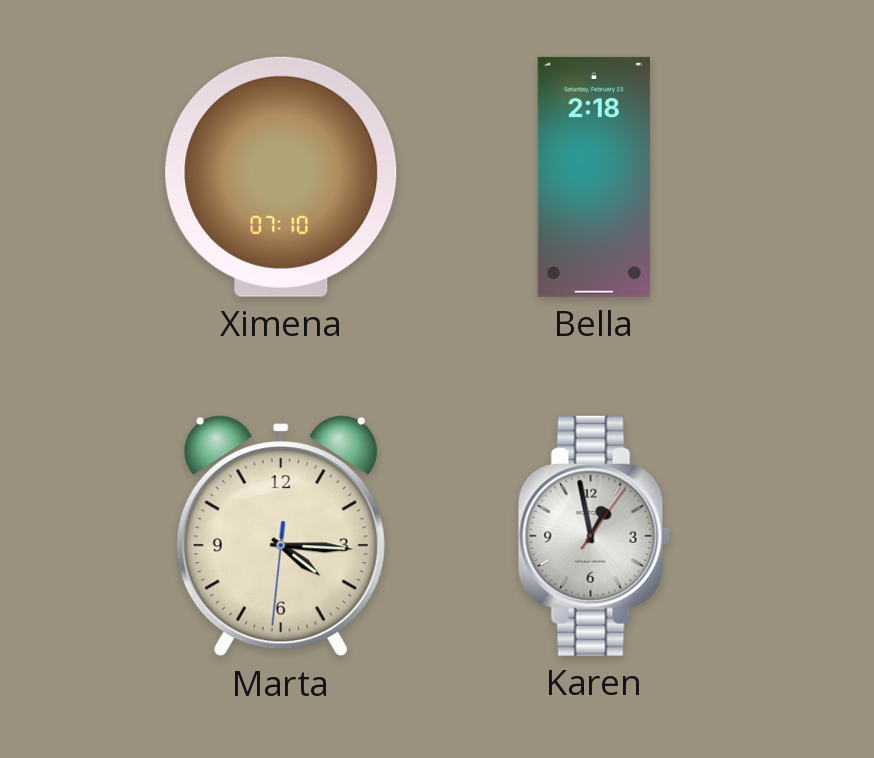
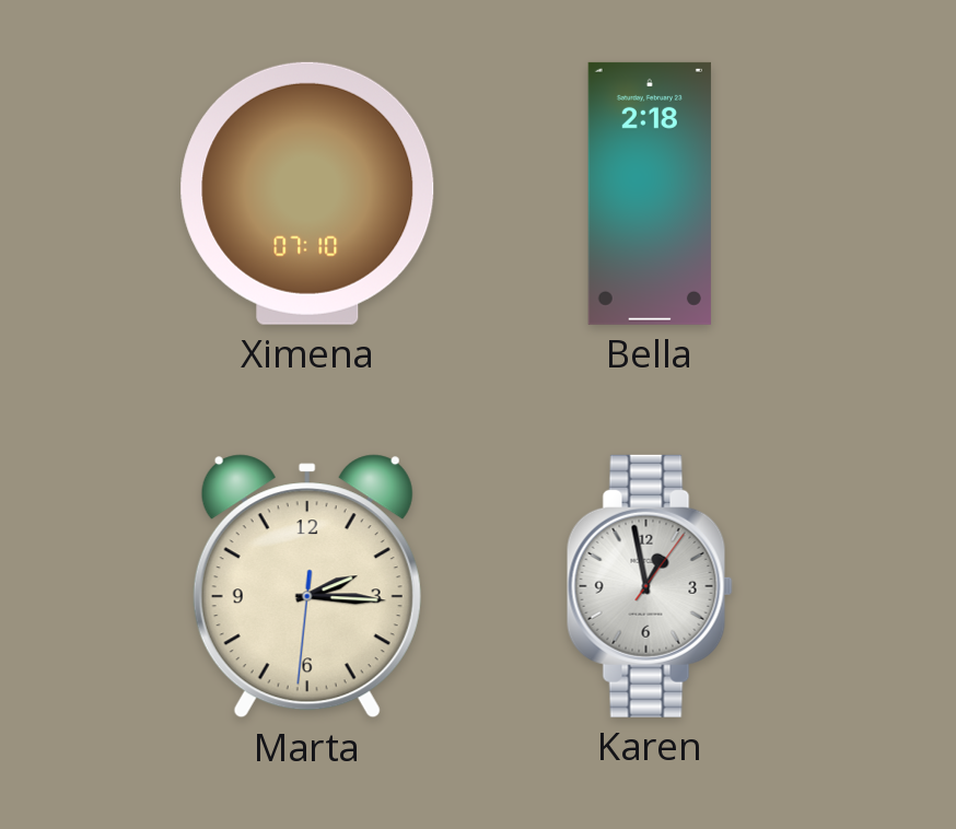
Marta: 4:15 -> 2:15 (307, 586)
